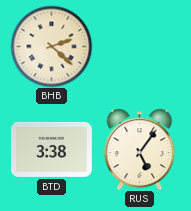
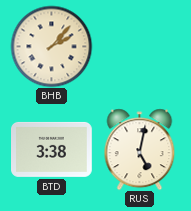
BHB: 2:22 -> 2:07 (51, 46)
RUS: 5:06 -> 5:02 (140, 149)
